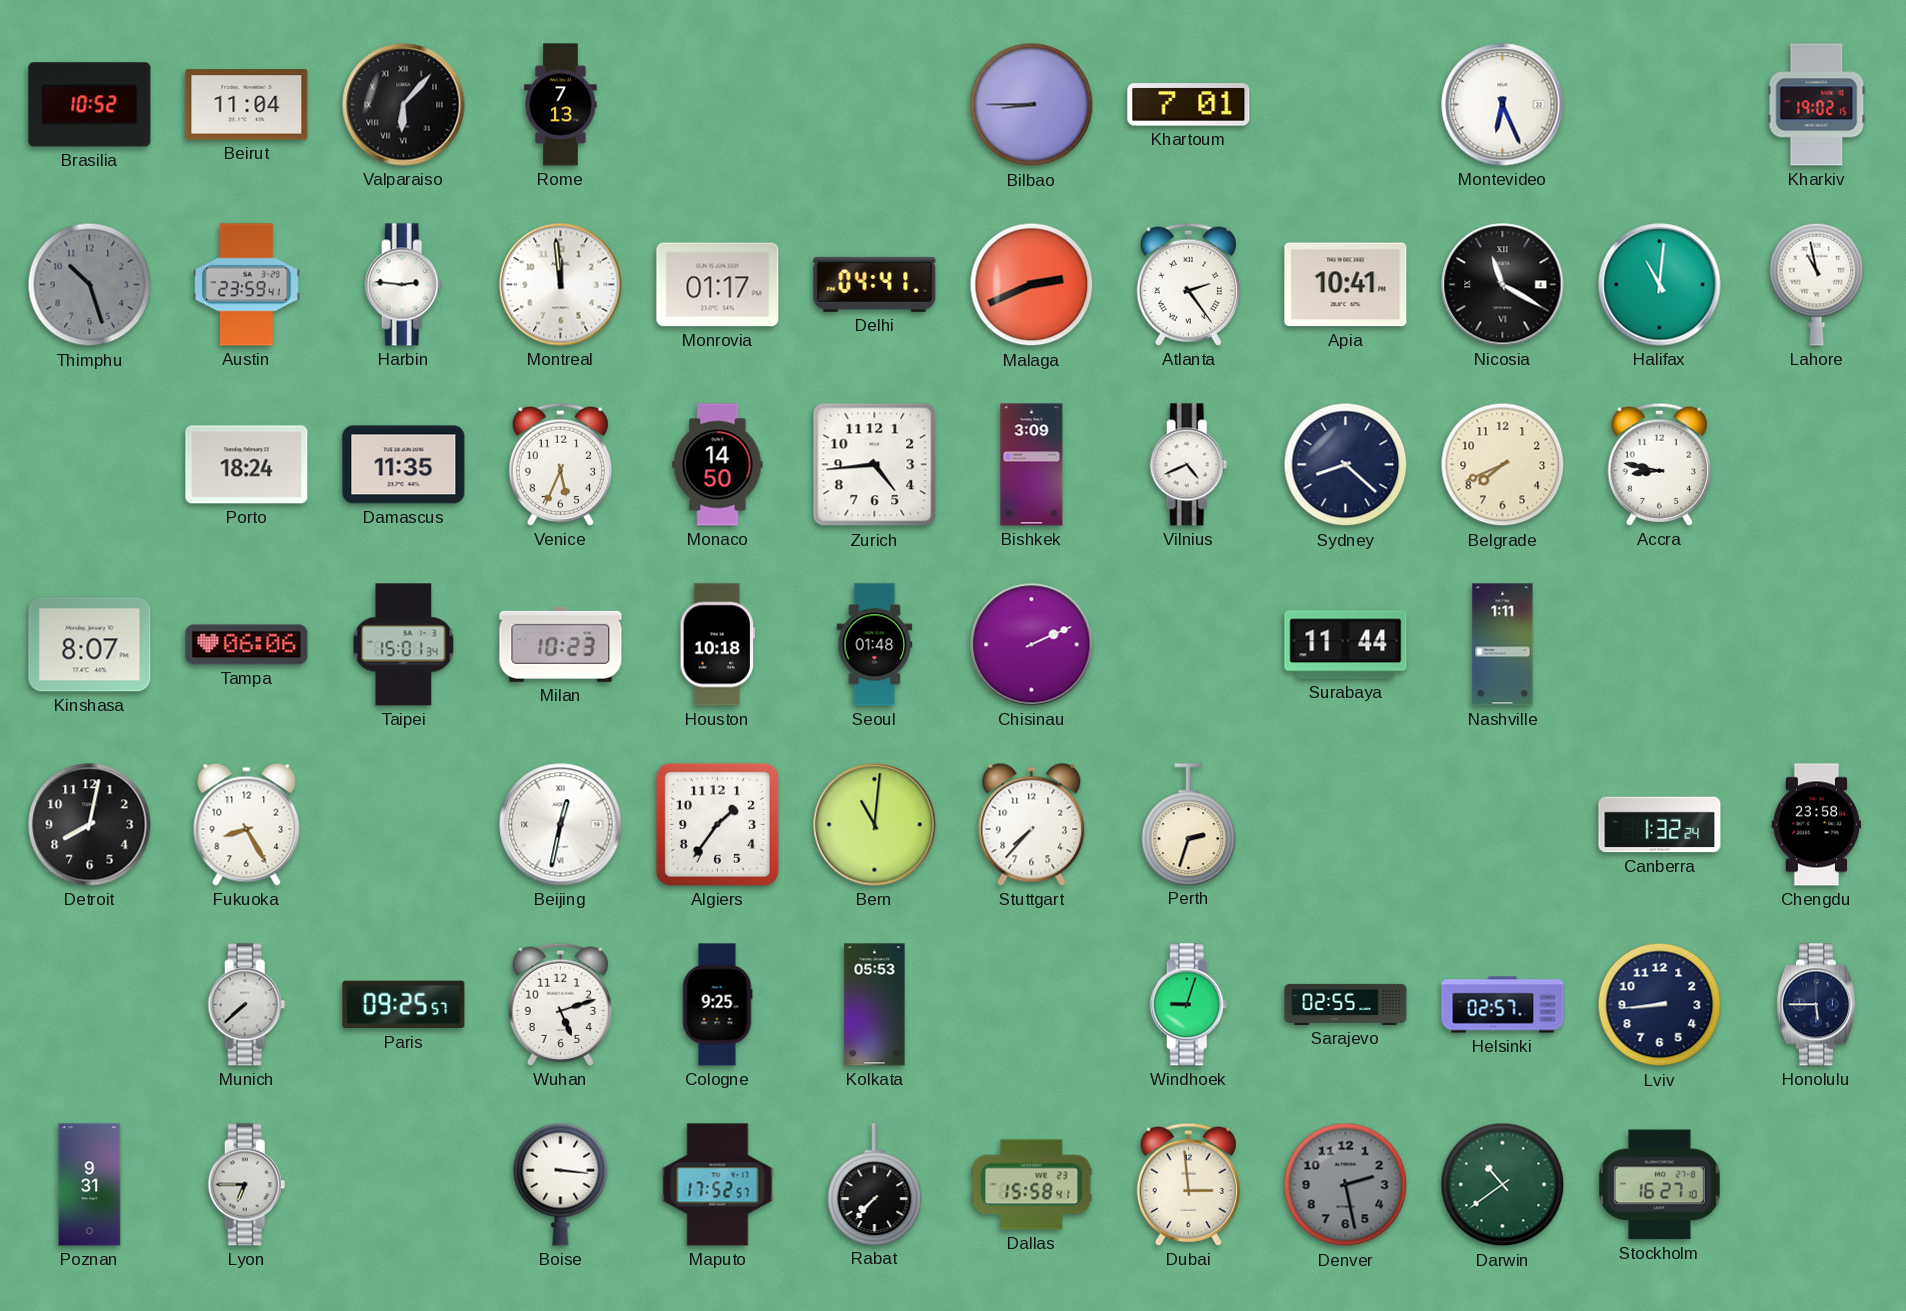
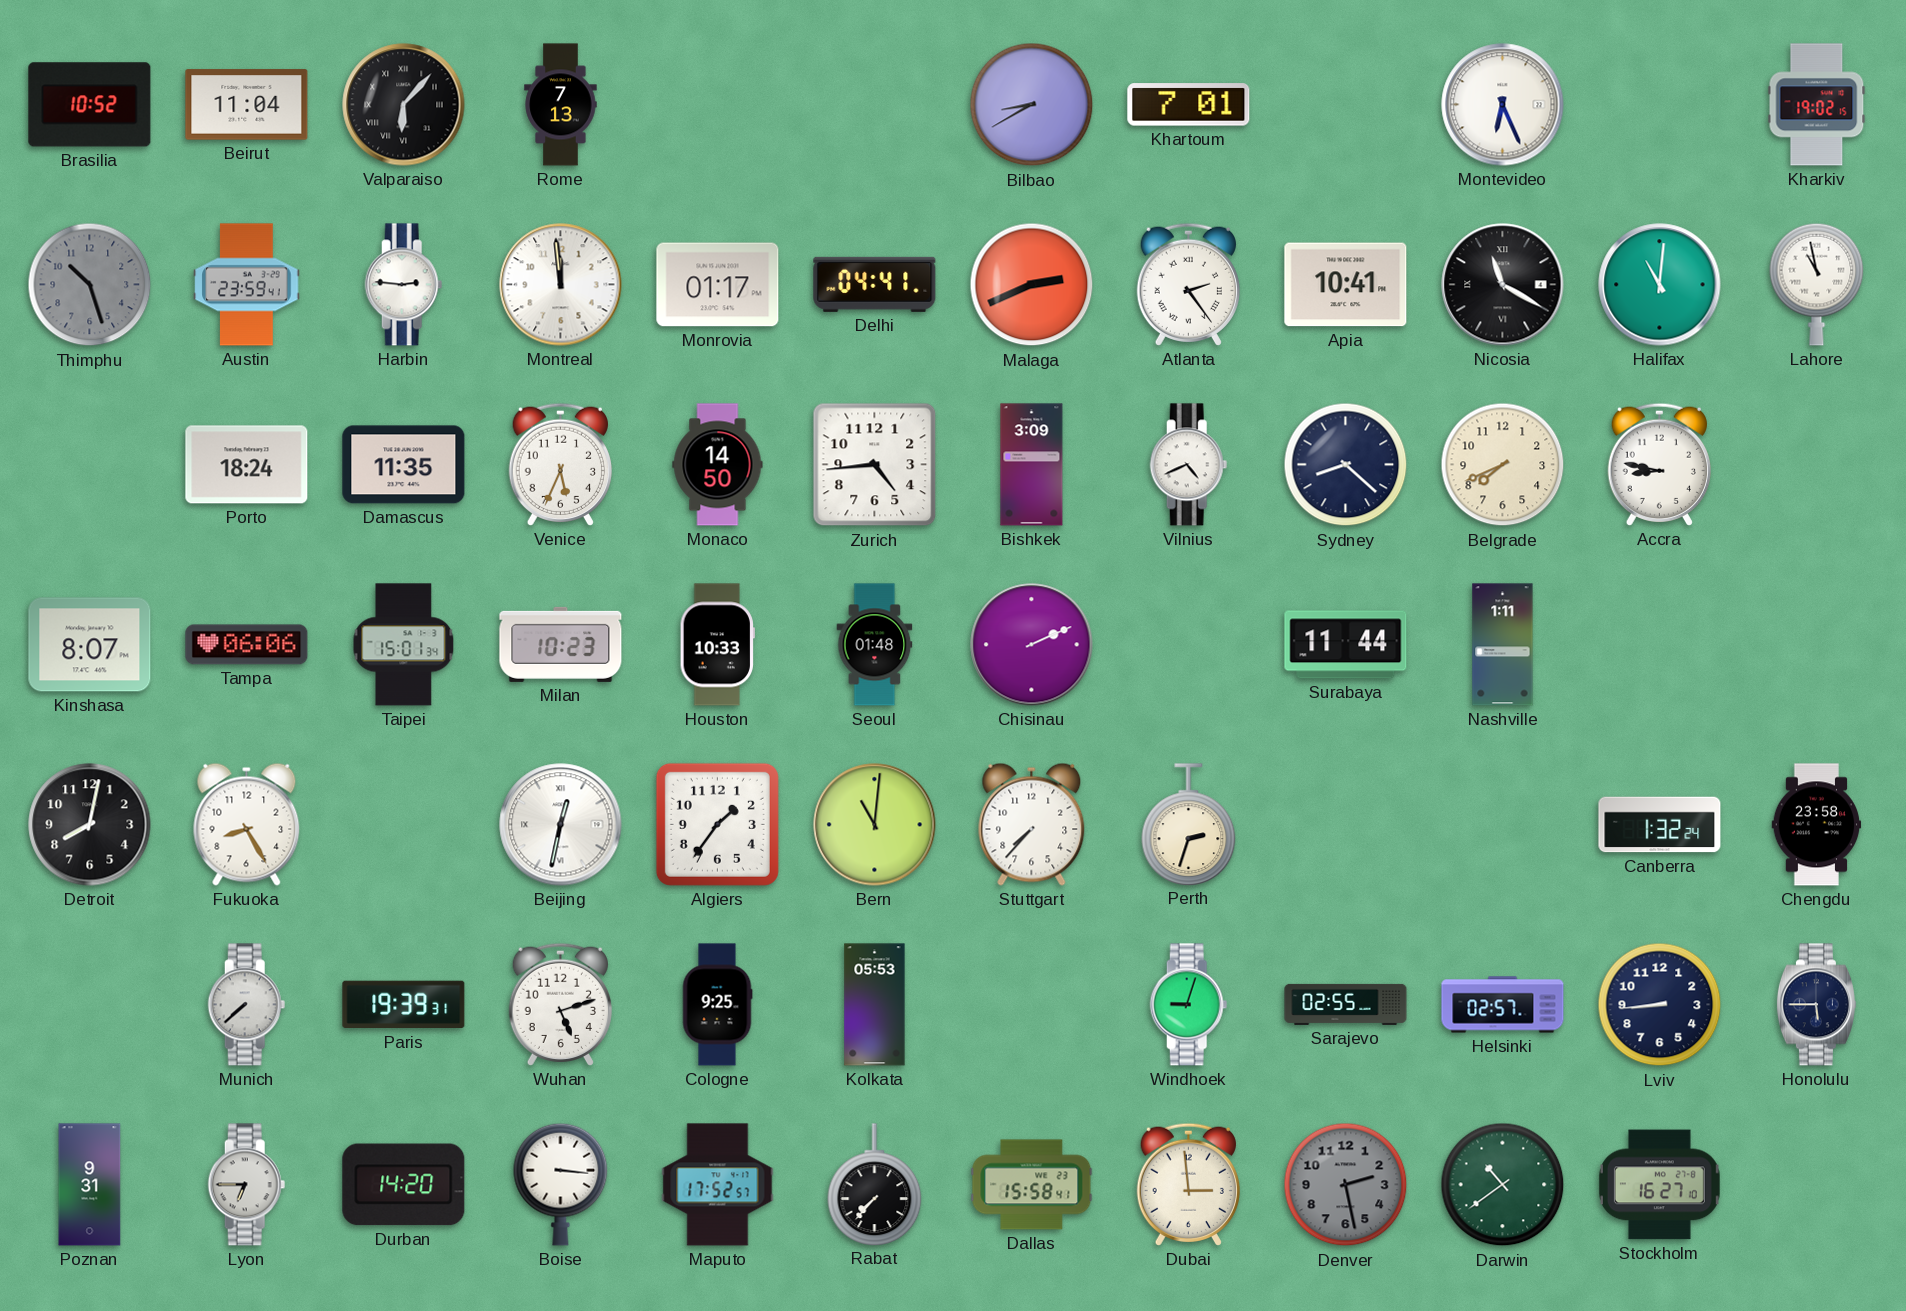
Bilbao: 8:45 -> 8:40 (1032, 105)
Houston: 10:18 -> 10:33 (717, 645)
Paris: 09:25 -> 19:39 (404, 1005)
Durban: none -> 14:20 (404, 1185)
